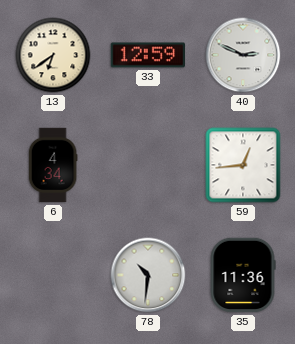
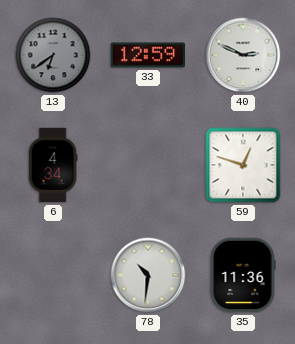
13 dial: cream -> grey (53, 55)
59: 12:44 -> 12:48 (243, 165)
